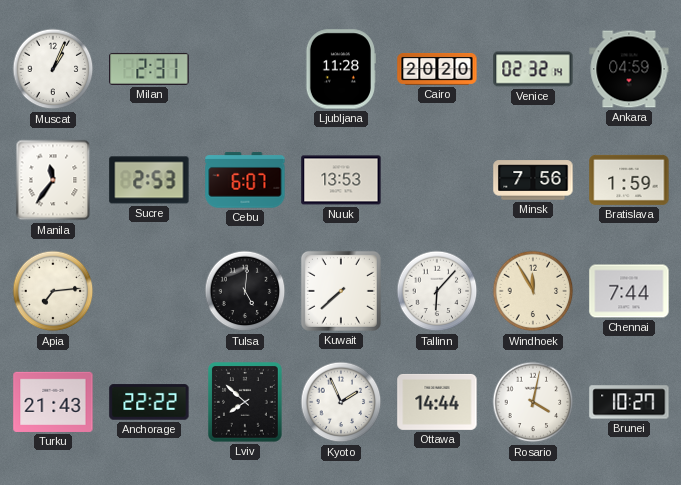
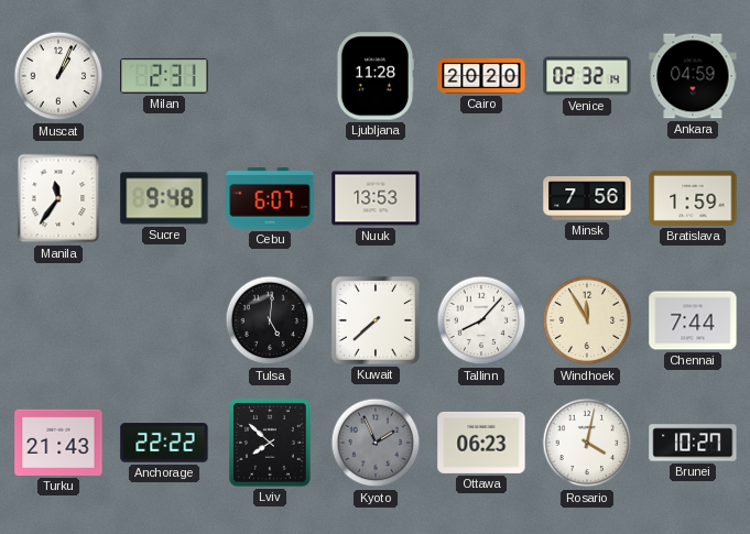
Sucre: 2:53 -> 9:48 (164, 198)
Apia: 7:14 -> none (53, 291)
Tallinn: 6:07 -> 8:07 (481, 320)
Kyoto dial: white -> grey (376, 443)
Ottawa: 14:44 -> 06:23 (481, 443)
